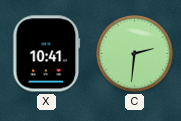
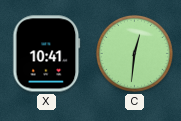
C: 2:31 -> 12:31 (134, 53)
